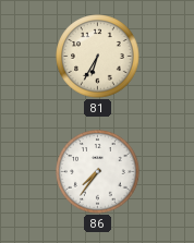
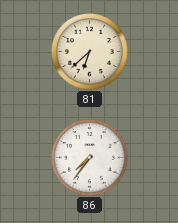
81: 6:35 -> 6:38 (90, 52)
